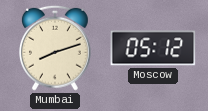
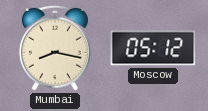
Mumbai: 8:12 -> 8:17 (56, 48)
